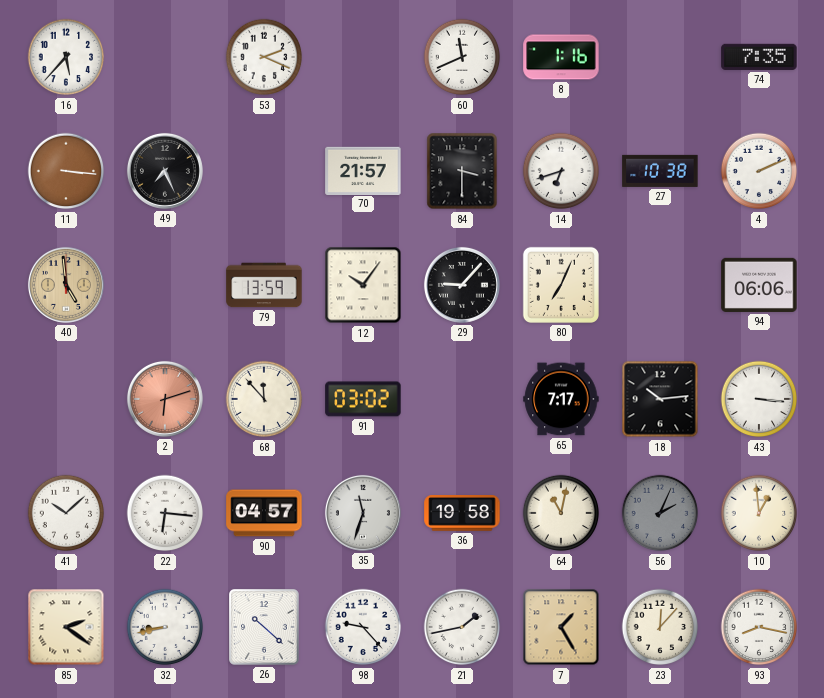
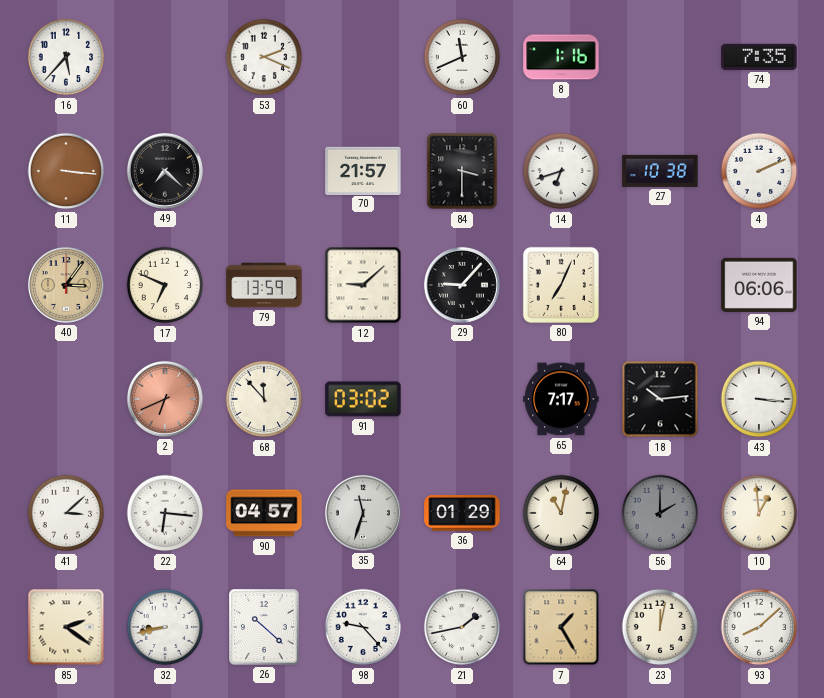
49: 7:26 -> 7:22 (165, 171)
40: 4:59 -> 3:06 (66, 285)
17: none -> 6:49 (165, 285)
12: 10:06 -> 9:08 (363, 285)
2: 6:12 -> 6:41 (165, 399)
41: 10:08 -> 3:08 (66, 513)
36: 19:58 -> 01:29 (462, 514)
56: 2:04 -> 2:00 (660, 513)
23: 12:07 -> 12:02 (660, 627)
93: 8:17 -> 8:08 (759, 627)
